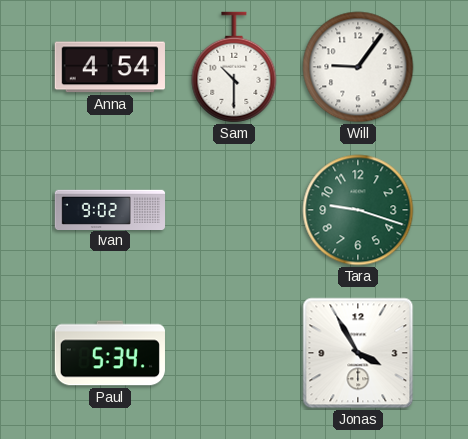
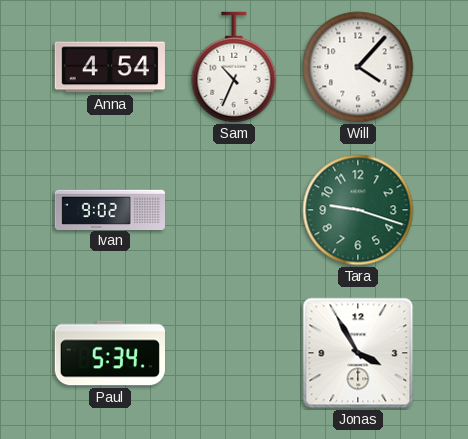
Sam: 10:30 -> 10:34 (234, 67)
Will: 9:06 -> 4:07 (358, 67)
